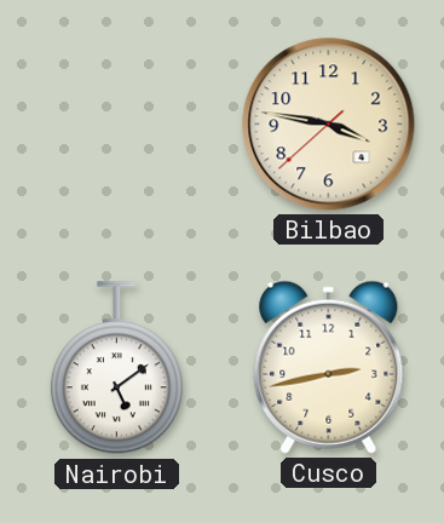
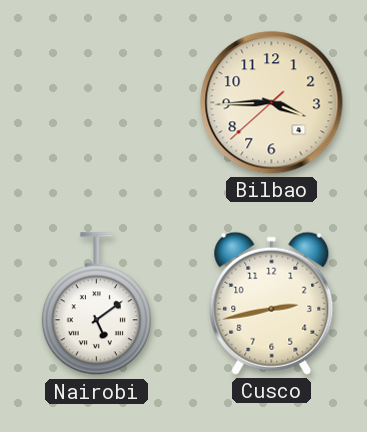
Bilbao: 3:46 -> 3:44 (272, 103)
